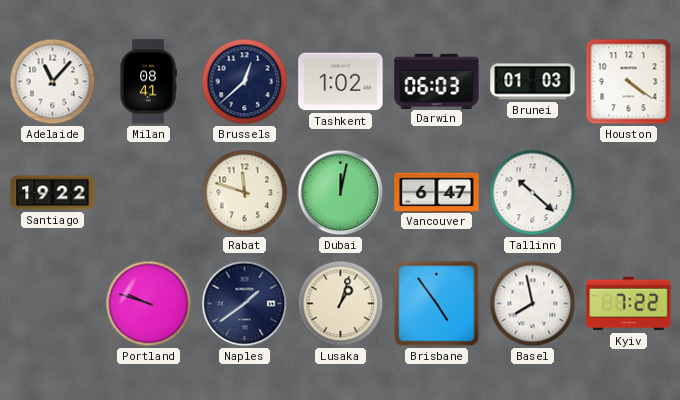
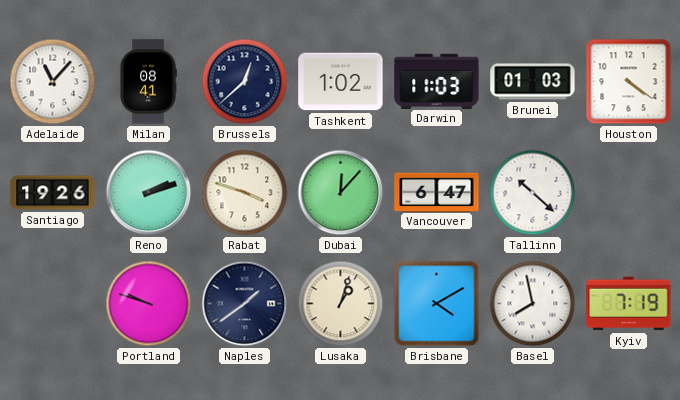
Darwin: 06:03 -> 11:03 (437, 81)
Santiago: 19:22 -> 19:26 (53, 193)
Reno: none -> 2:12 (149, 193)
Rabat: 11:48 -> 3:48 (245, 193)
Dubai: 12:02 -> 12:07 (341, 193)
Brisbane: 4:54 -> 4:10 (437, 304)
Kyiv: 7:22 -> 7:19 (629, 304)
